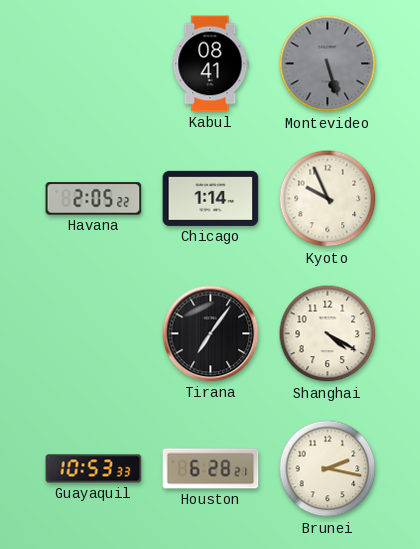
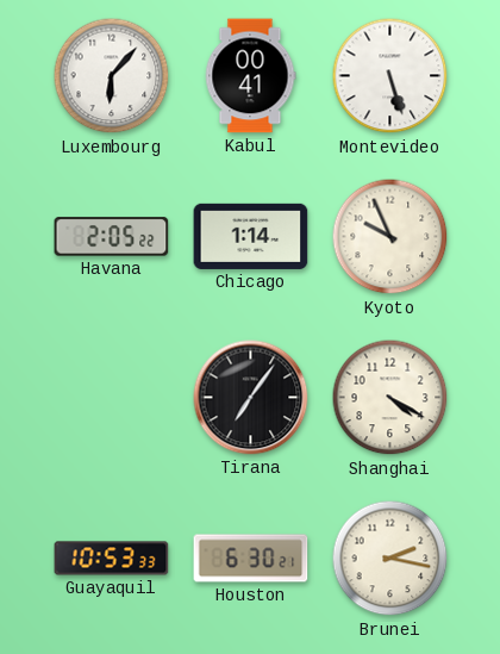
Luxembourg: none -> 6:07 (112, 76)
Kabul: 08:41 -> 00:41 (250, 76)
Montevideo dial: grey -> white (390, 76)
Houston: 6:28 -> 6:30 (251, 559)
